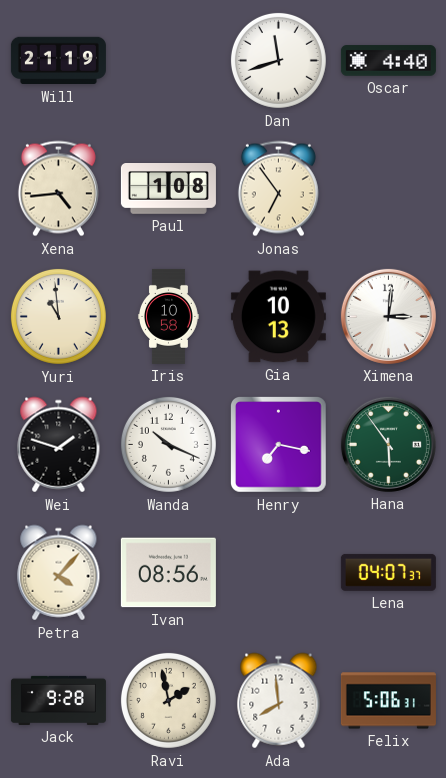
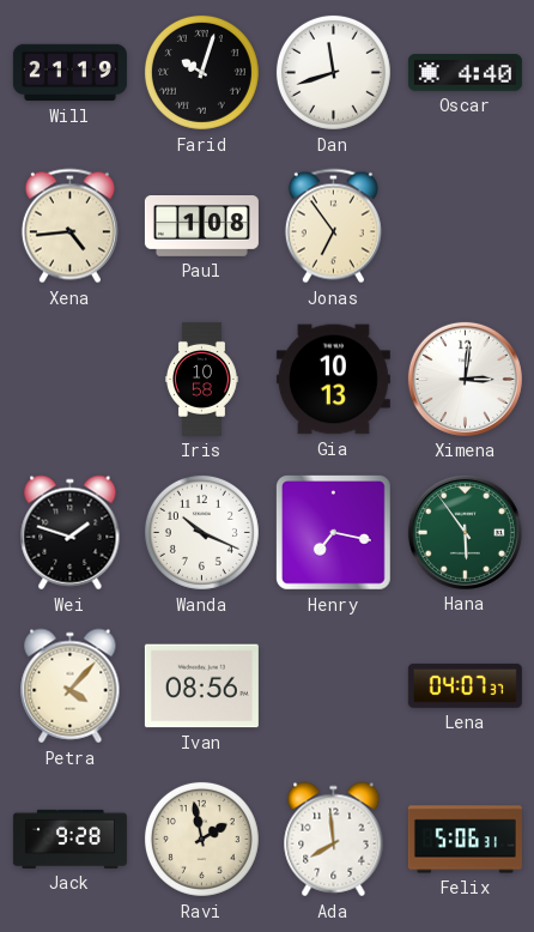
Farid: none -> 10:03 (201, 72)
Yuri: 10:59 -> none (58, 316)
